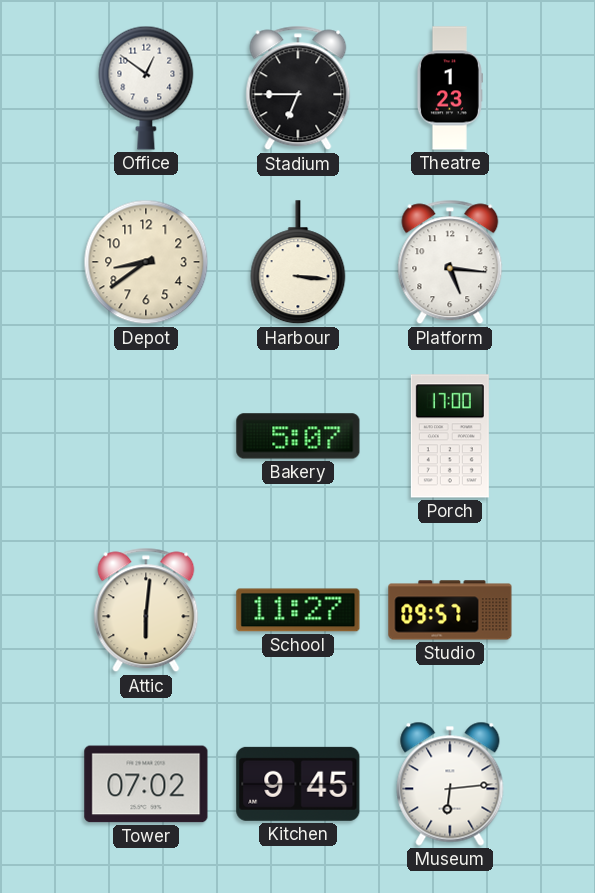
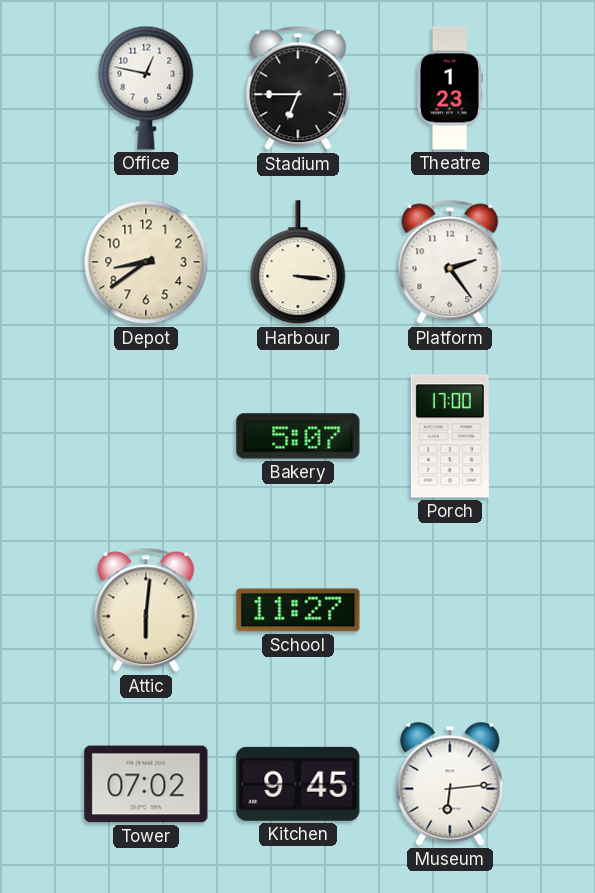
Office: 12:51 -> 12:47 (146, 88)
Platform: 5:16 -> 2:24 (450, 262)
Studio: 09:57 -> none (450, 610)
